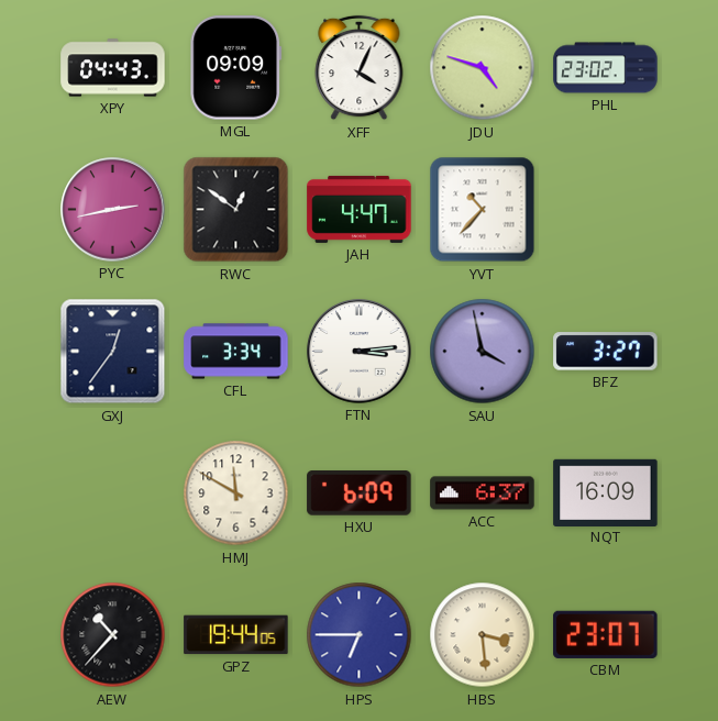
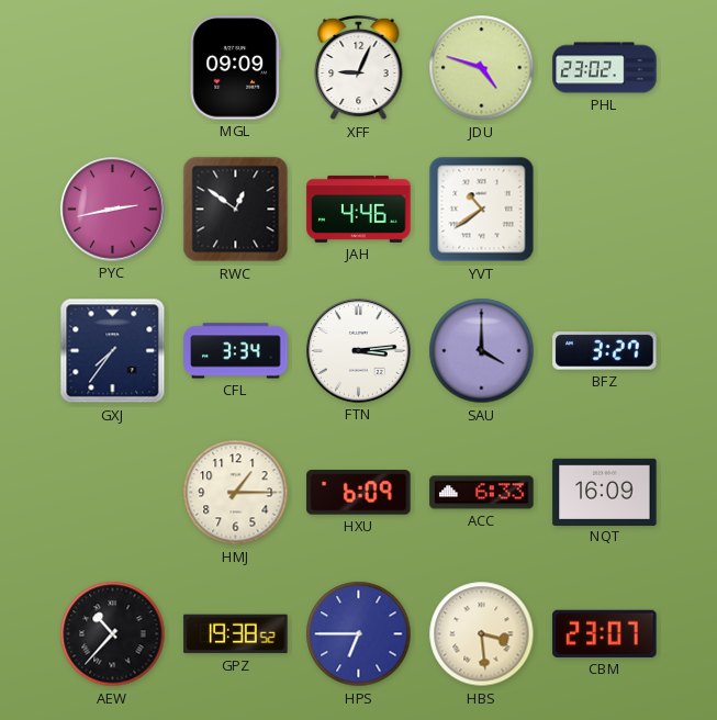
XPY: 04:43 -> none (113, 68)
XFF: 4:04 -> 9:04 (359, 68)
JAH: 4:47 -> 4:46 (359, 209)
YVT: 10:37 -> 10:39 (482, 210)
GXJ: 12:36 -> 7:36 (113, 351)
SAU: 3:58 -> 4:00 (482, 351)
HMJ: 11:50 -> 1:15 (236, 493)
ACC: 6:37 -> 6:33 (482, 493)
GPZ: 19:44 -> 19:38 (236, 634)
